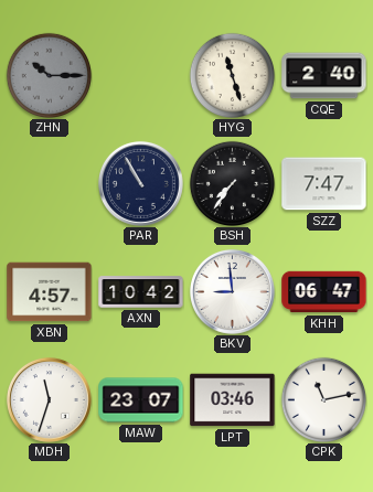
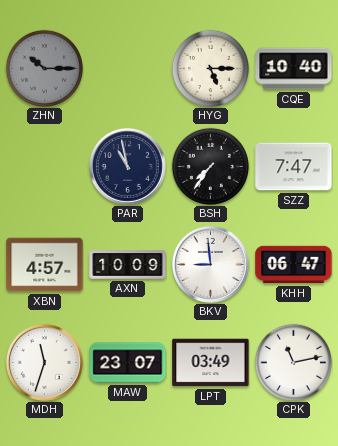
HYG: 11:27 -> 5:15 (210, 68)
CQE: 2:40 -> 10:40 (294, 69)
PAR: 10:55 -> 10:58 (127, 166)
AXN: 10:42 -> 10:09 (128, 265)
LPT: 03:46 -> 03:49 (211, 363)
